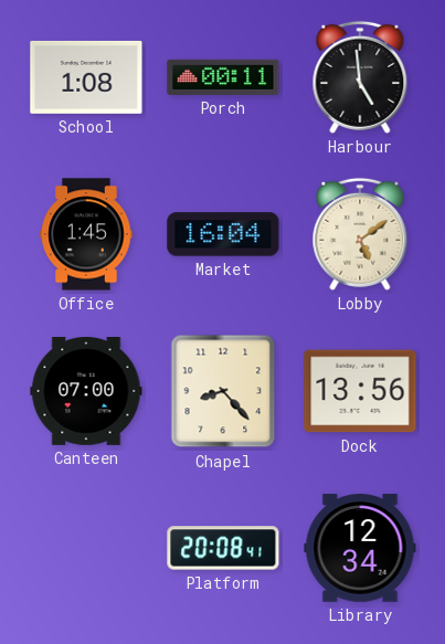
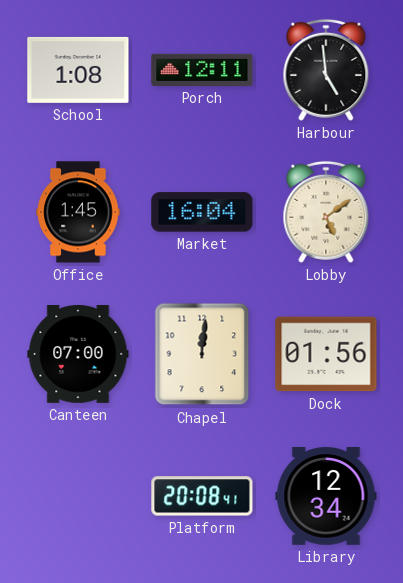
Porch: 00:11 -> 12:11 (202, 70)
Chapel: 8:23 -> 12:01 (202, 354)
Dock: 13:56 -> 01:56 (326, 354)
